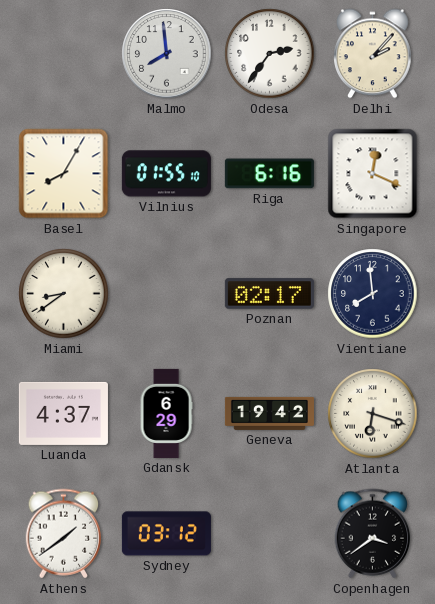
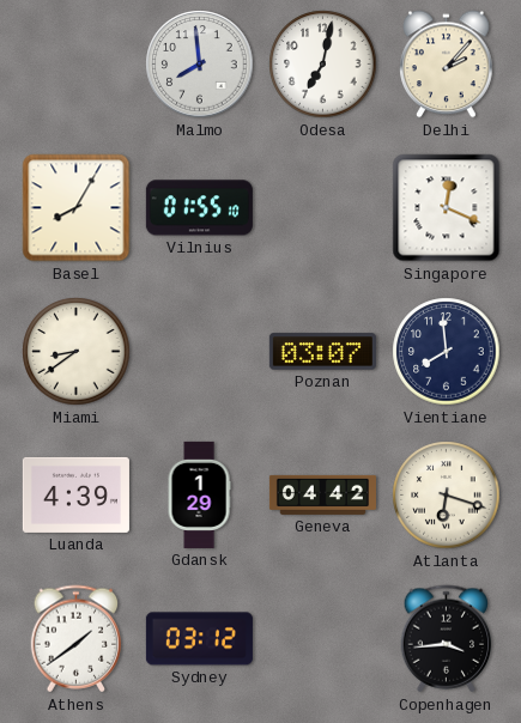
Odesa: 2:36 -> 7:02 (323, 65)
Riga: 6:16 -> none (269, 174)
Poznan: 02:17 -> 03:07 (322, 352)
Luanda: 4:37 -> 4:39 (75, 494)
Gdansk: 6:29 -> 1:29 (199, 494)
Geneva: 19:42 -> 04:42 (322, 494)
Copenhagen: 3:39 -> 3:44 (447, 639)
